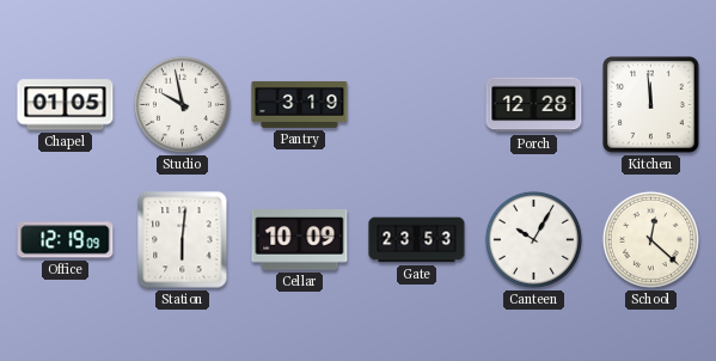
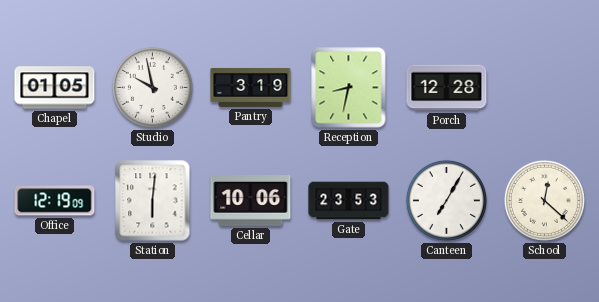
Reception: none -> 8:32 (349, 88)
Kitchen: 11:59 -> none (651, 105)
Cellar: 10:09 -> 10:06 (251, 201)
Canteen: 10:05 -> 7:05 (446, 200)
